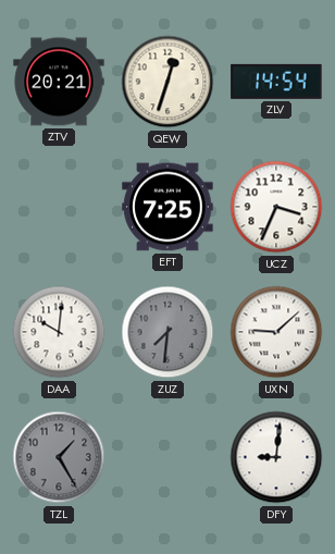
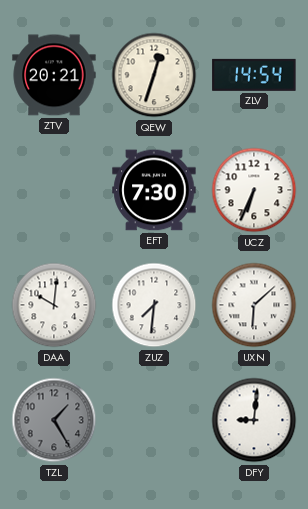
EFT: 7:25 -> 7:30 (154, 190)
UCZ: 3:34 -> 6:34 (254, 190)
ZUZ dial: grey -> white (154, 305)
UXN: 9:08 -> 6:08 (254, 305)
